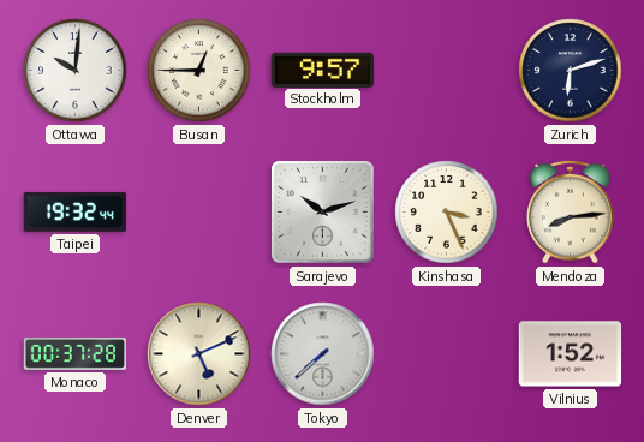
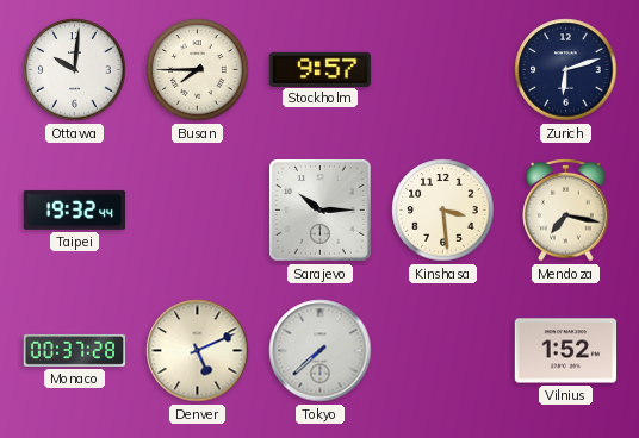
Busan: 12:45 -> 7:45 (198, 70)
Sarajevo: 10:12 -> 10:15 (321, 211)
Kinshasa: 3:26 -> 3:29 (443, 211)
Mendoza: 8:14 -> 7:17 (566, 209)
